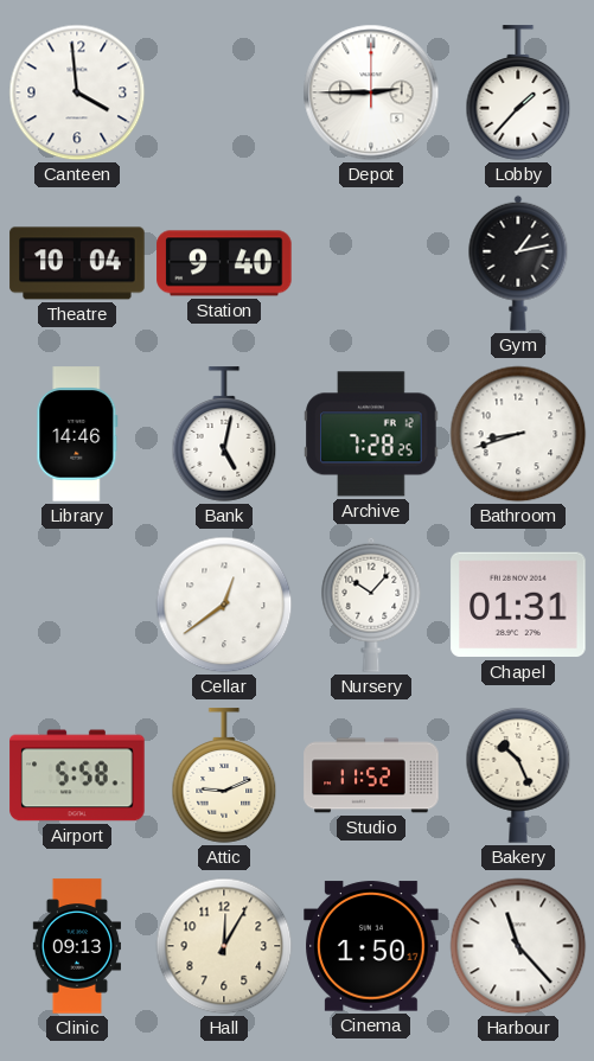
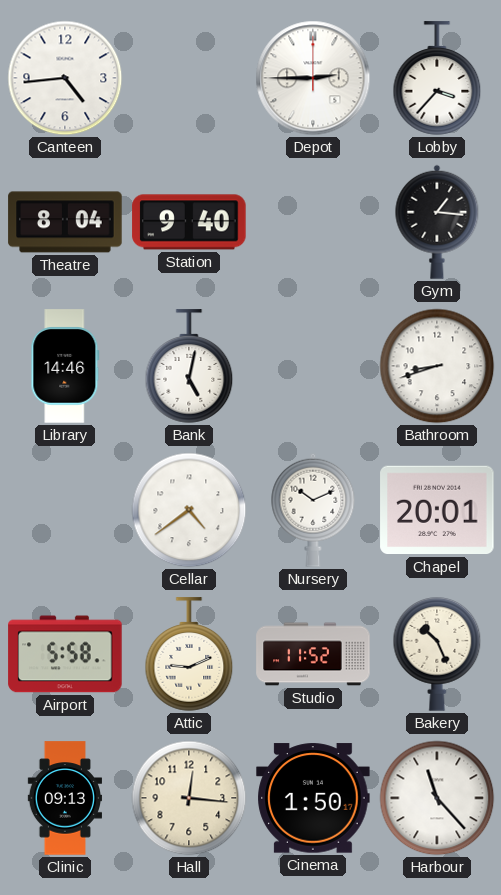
Canteen: 3:59 -> 4:44 (65, 78)
Lobby: 1:37 -> 3:37 (437, 78)
Theatre: 10:04 -> 8:04 (65, 222)
Gym: 1:13 -> 1:16 (437, 222)
Archive: 7:28 -> none (371, 434)
Cellar: 12:39 -> 4:39 (189, 510)
Nursery: 10:07 -> 10:11 (313, 510)
Chapel: 01:31 -> 20:01 (437, 510)
Hall: 12:05 -> 12:16 (189, 798)
